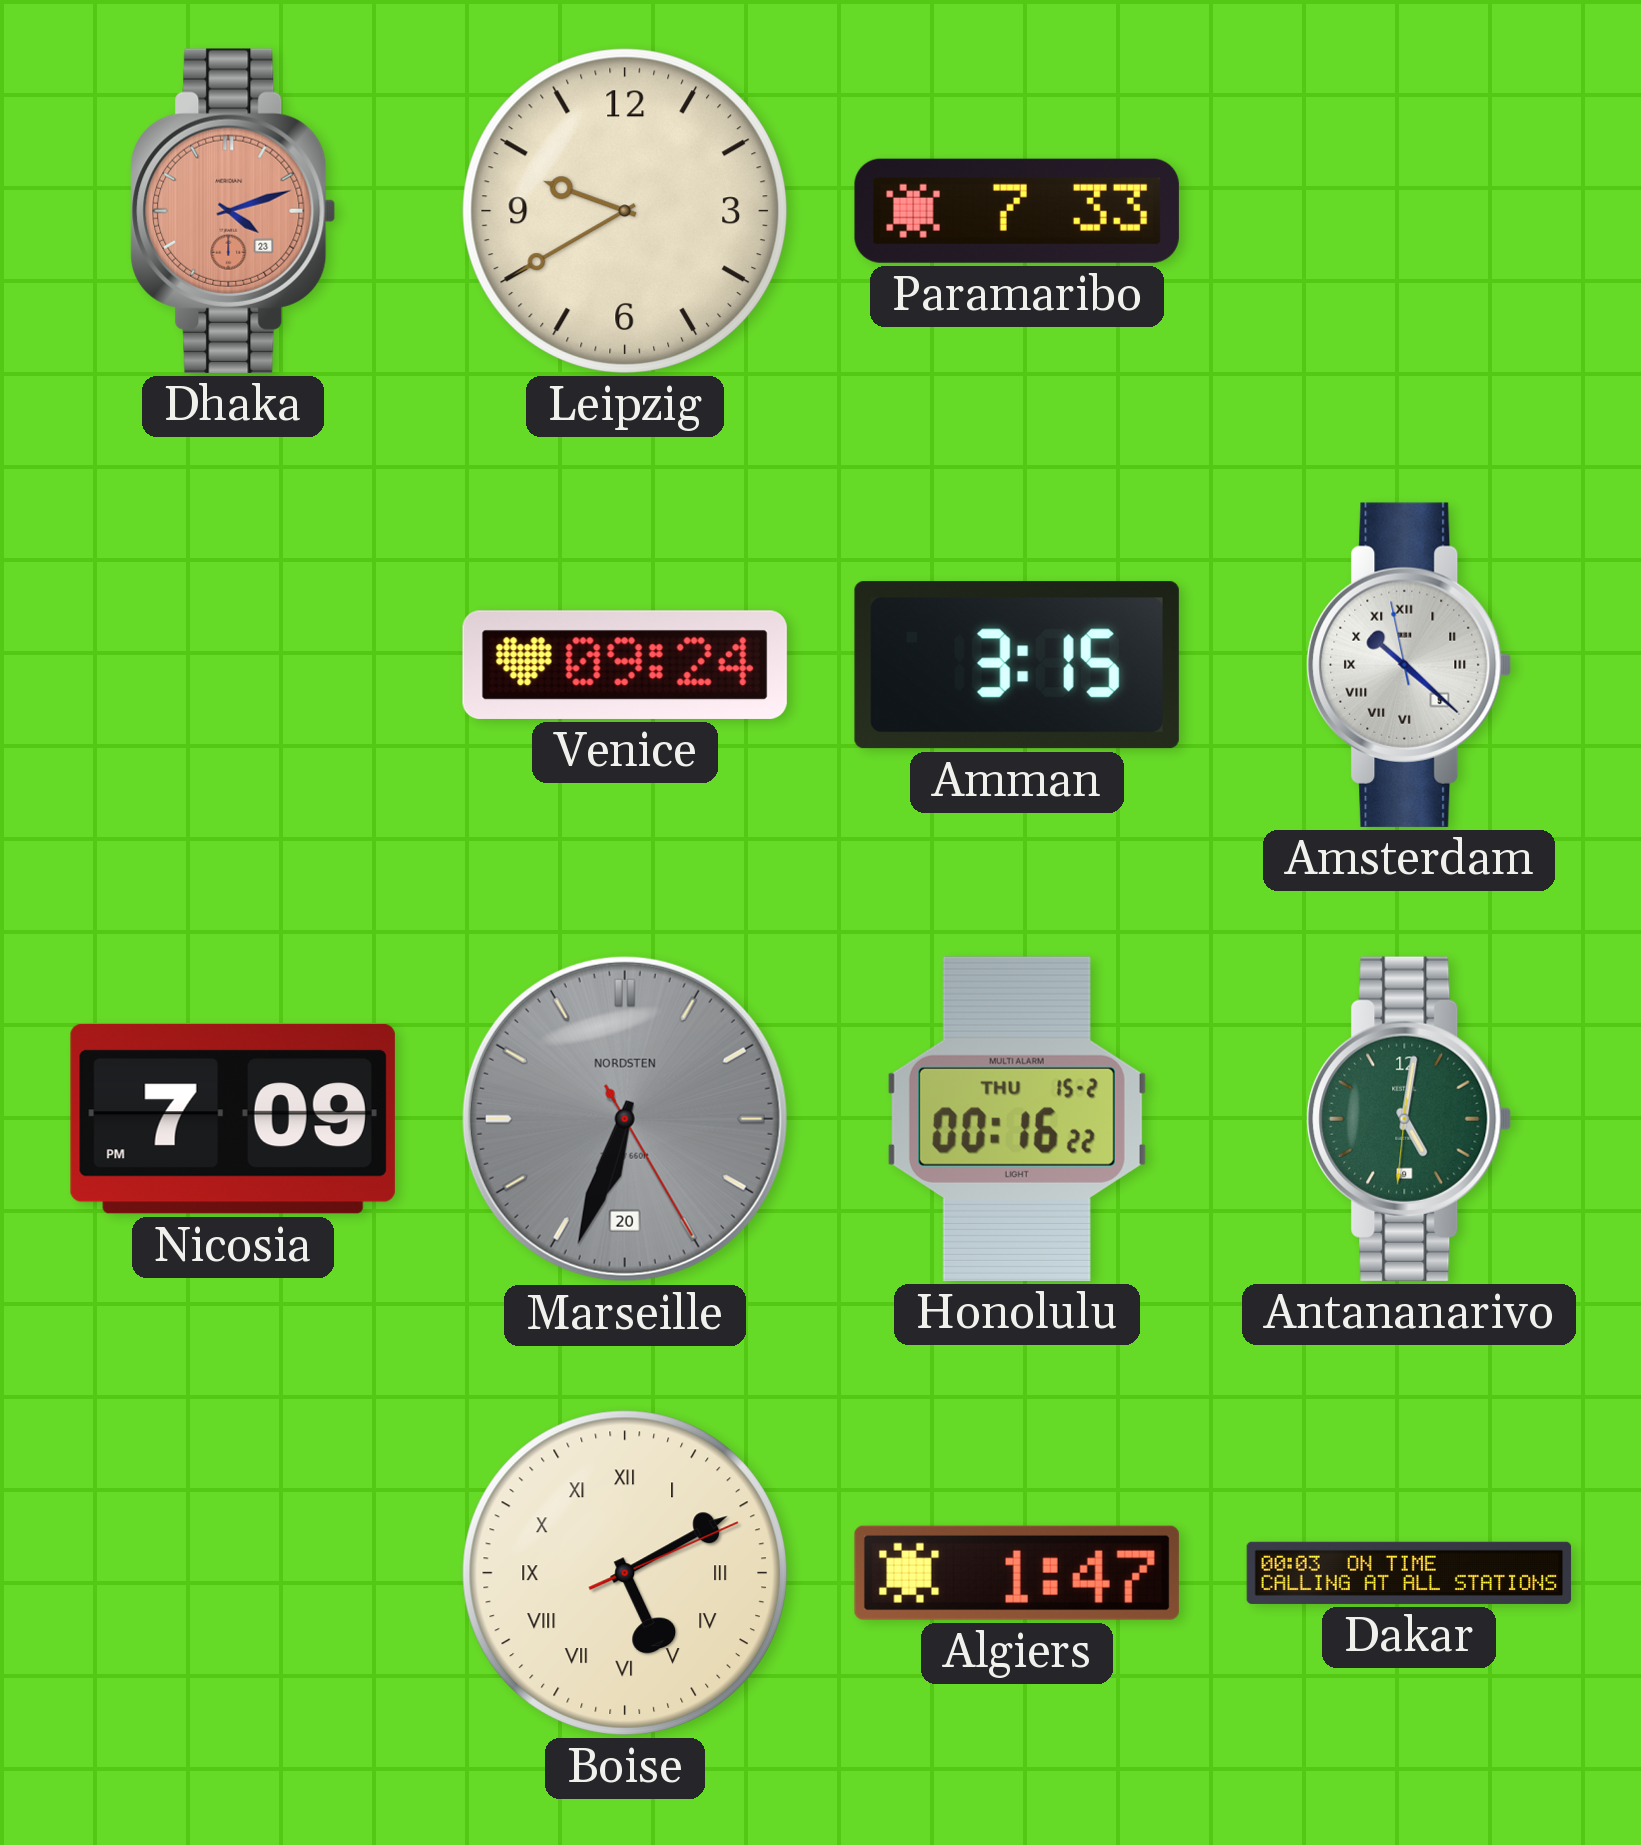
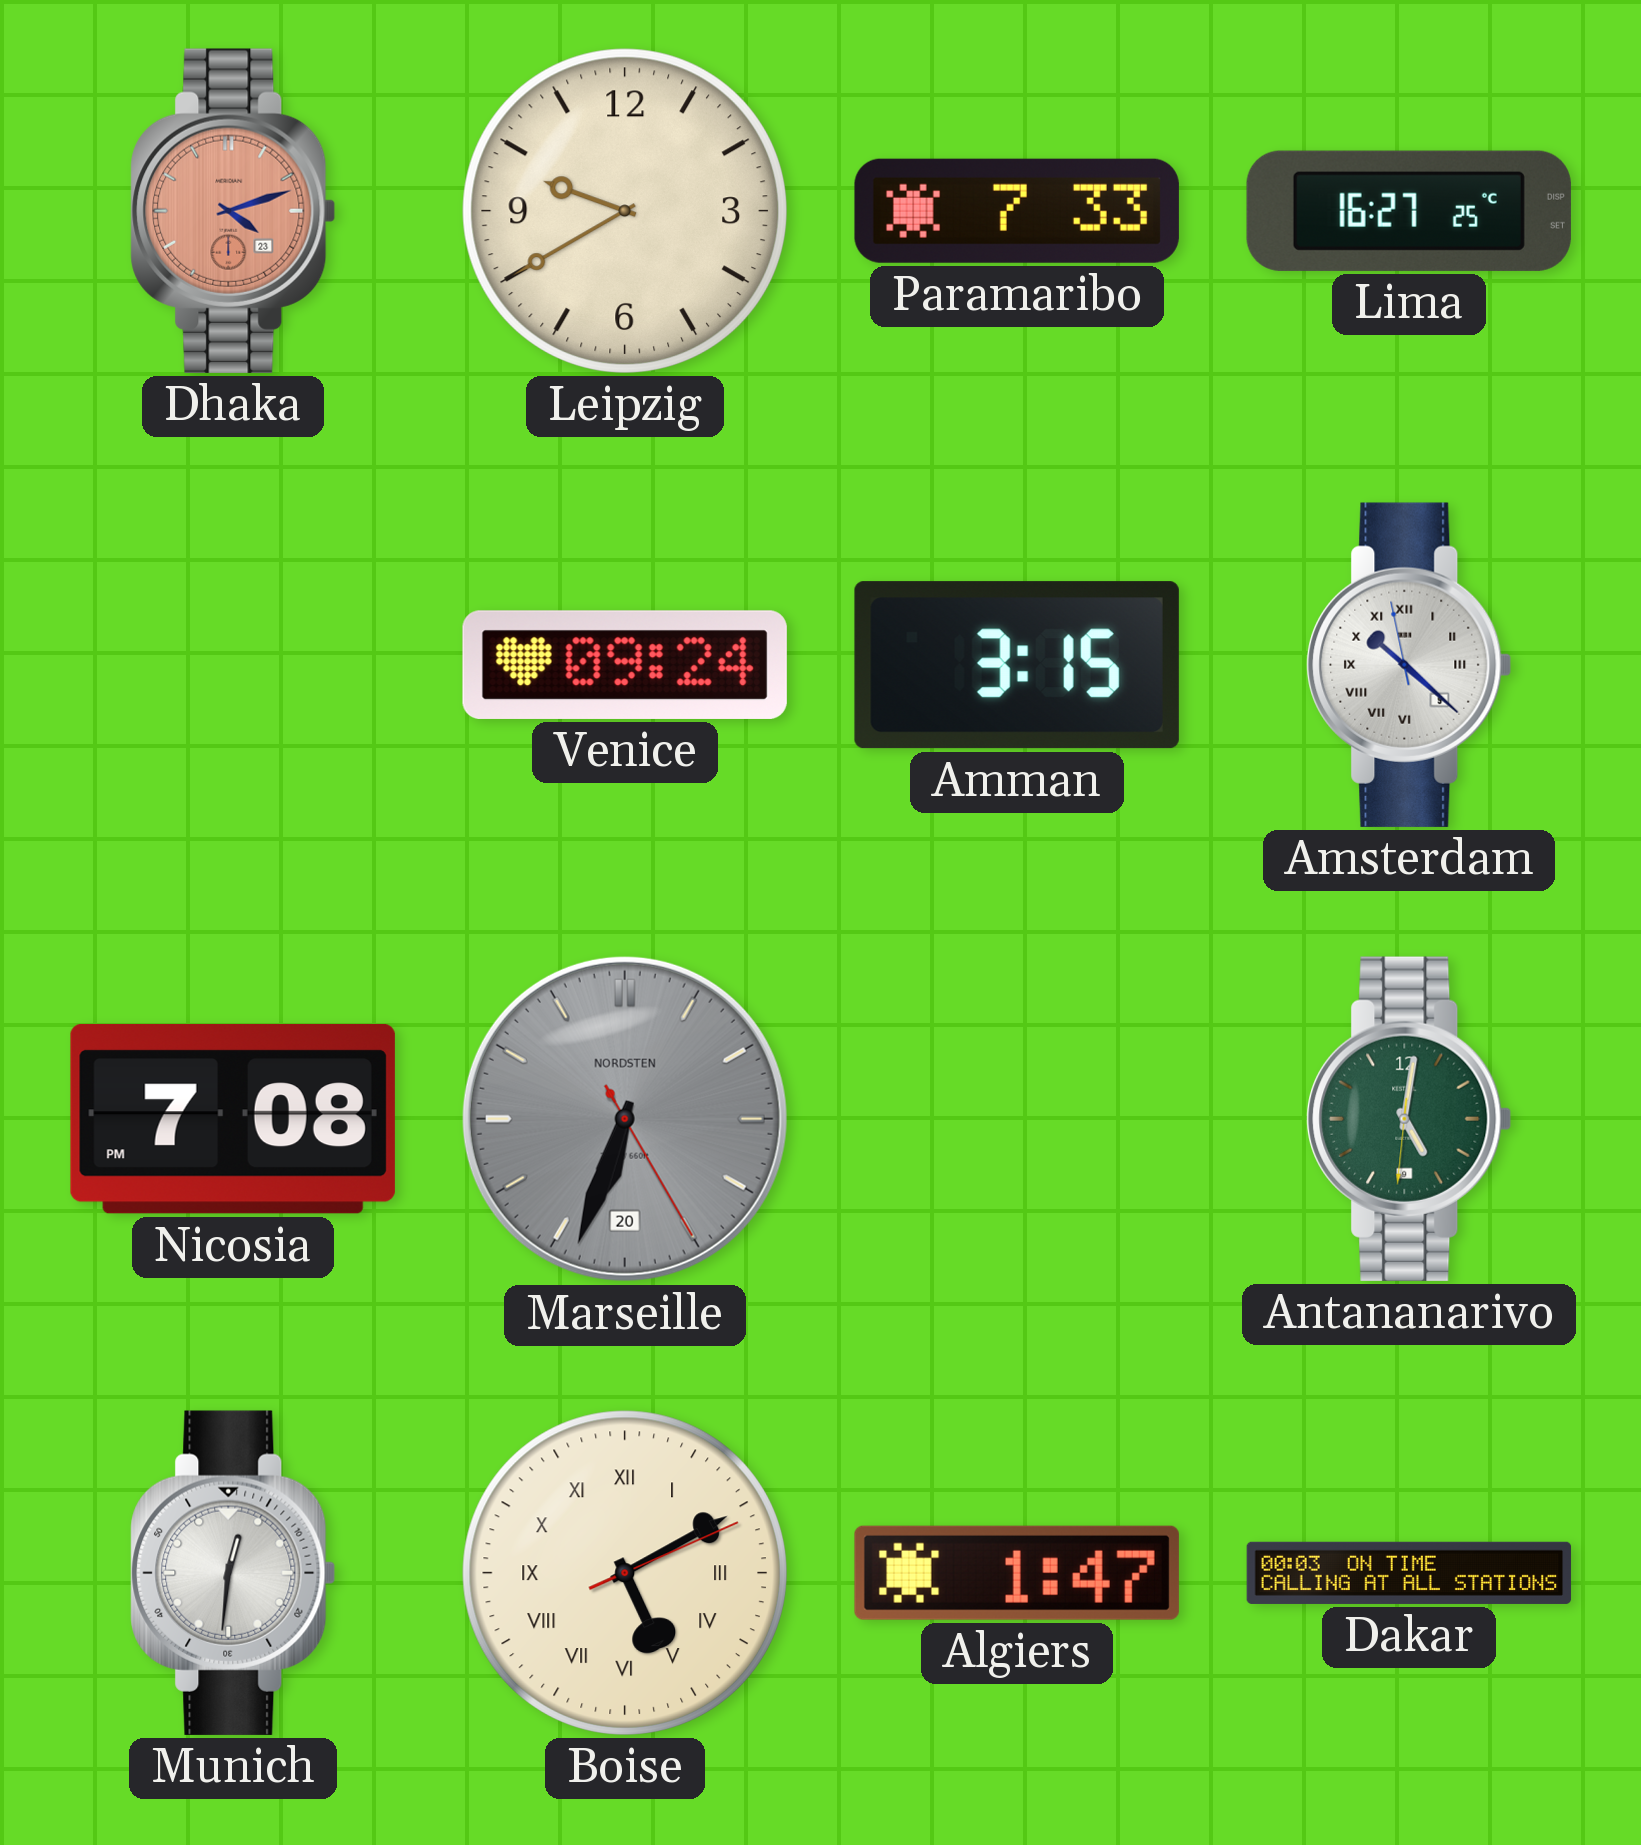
Lima: none -> 16:27 (1409, 211)
Nicosia: 7:09 -> 7:08 (233, 1119)
Honolulu: 00:16 -> none (1017, 1119)
Munich: none -> 12:31 (233, 1573)
